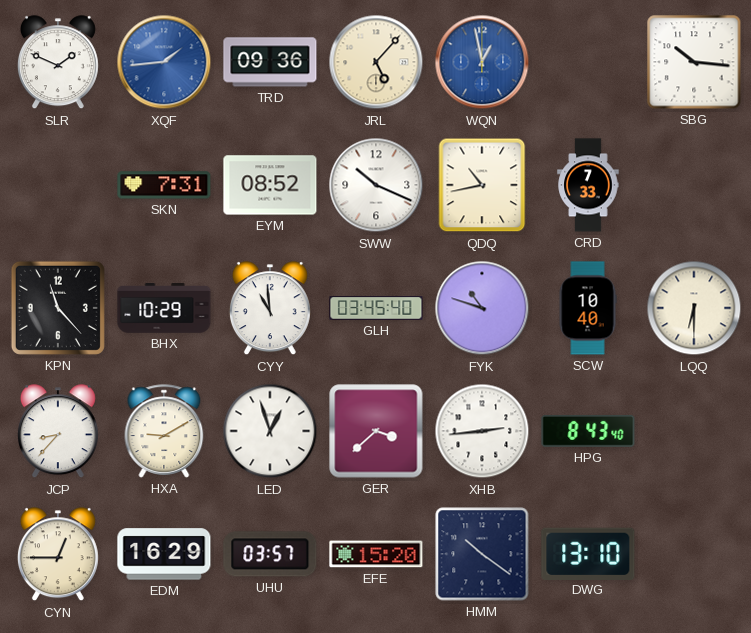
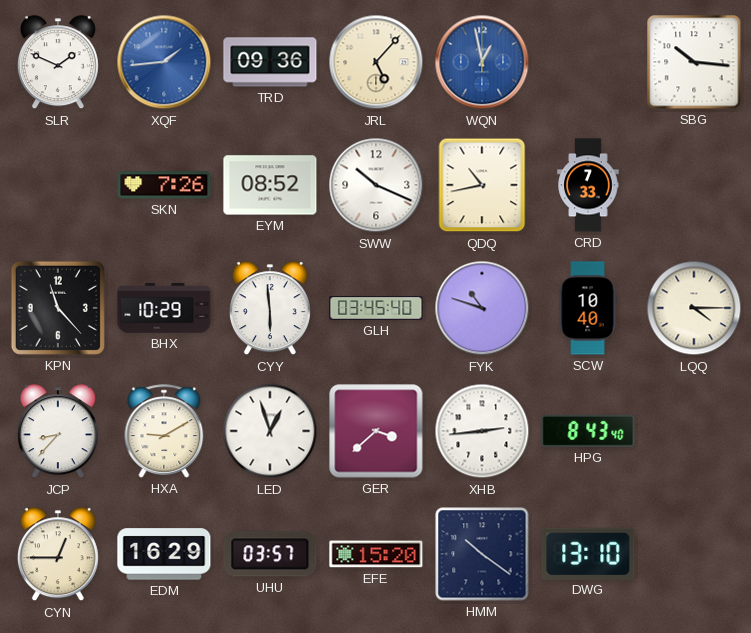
SKN: 7:31 -> 7:26 (164, 185)
CYY: 10:59 -> 5:59 (270, 309)
LQQ: 6:30 -> 4:15 (694, 308)
